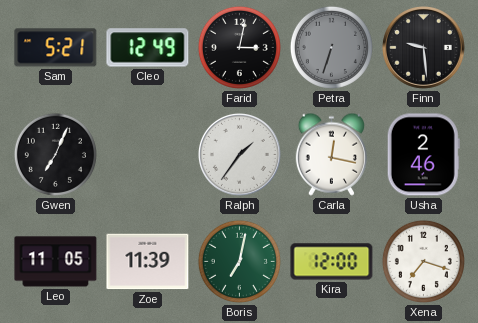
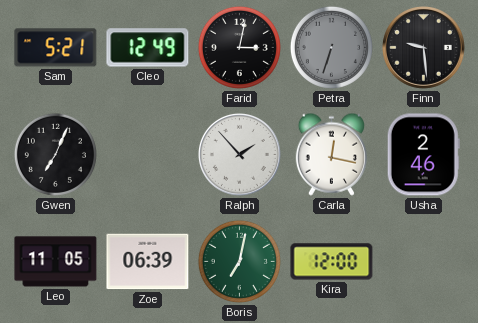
Ralph: 1:36 -> 1:53 (239, 154)
Zoe: 11:39 -> 06:39 (148, 262)
Xena: 7:18 -> none (423, 261)
